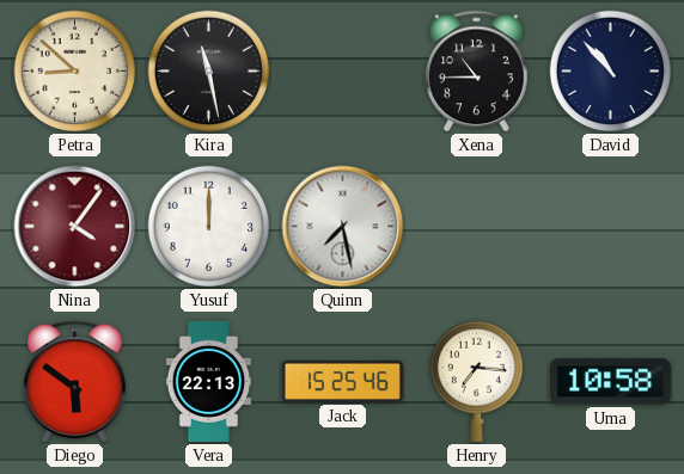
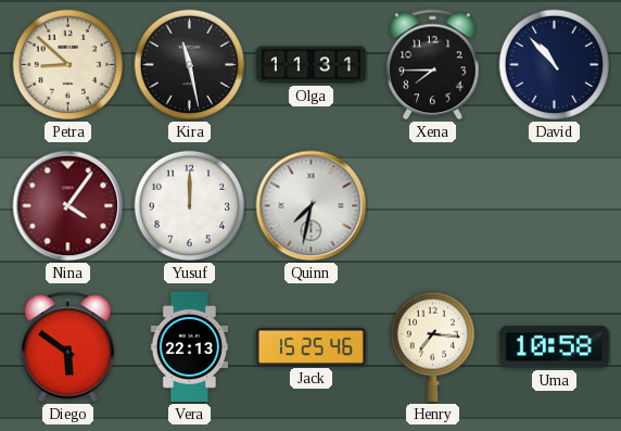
Olga: none -> 11:31 (310, 65)
Xena: 10:45 -> 7:45 (433, 65)
Quinn: 7:28 -> 7:32 (312, 206)
